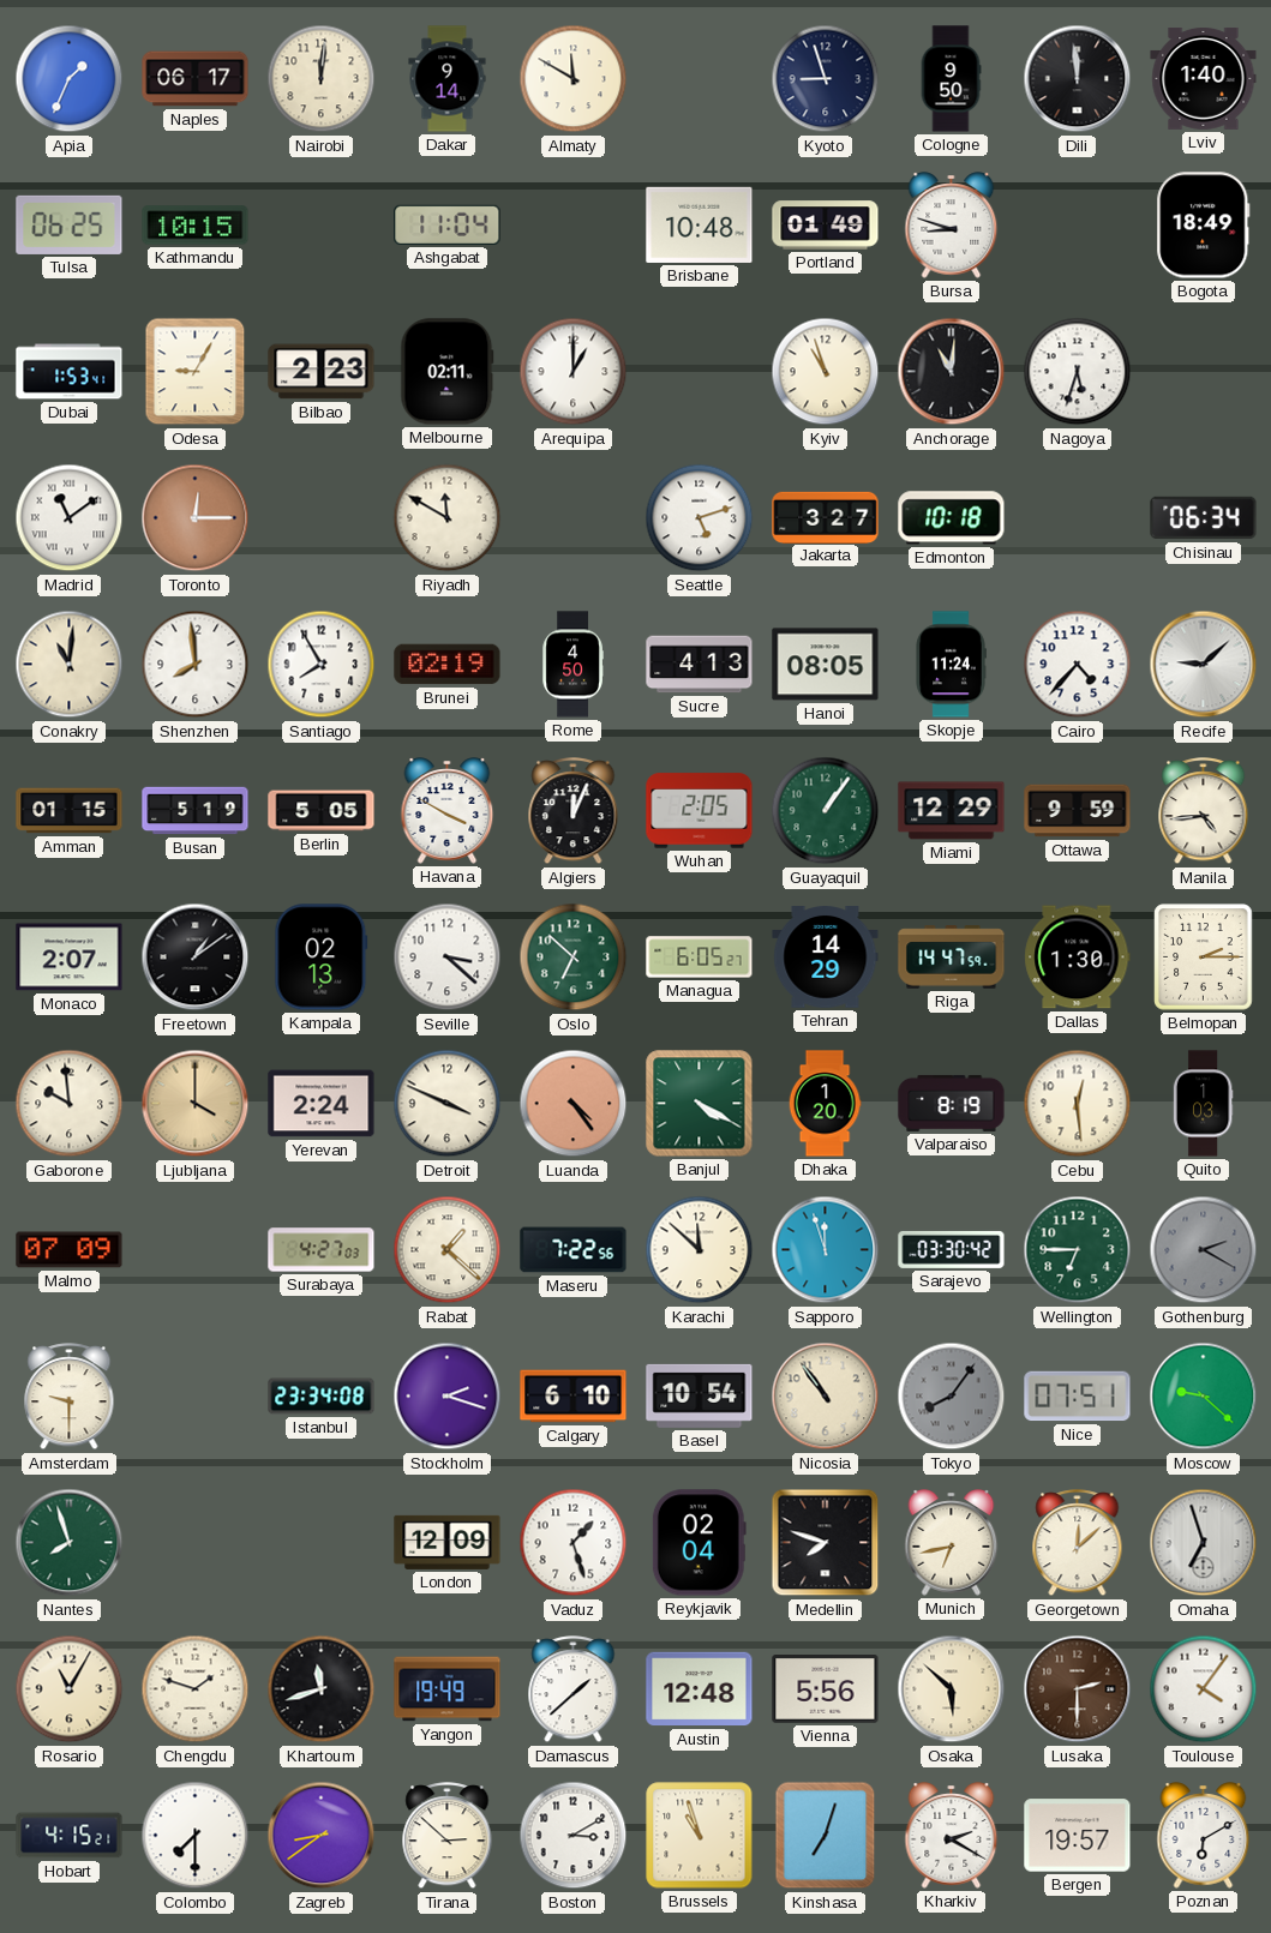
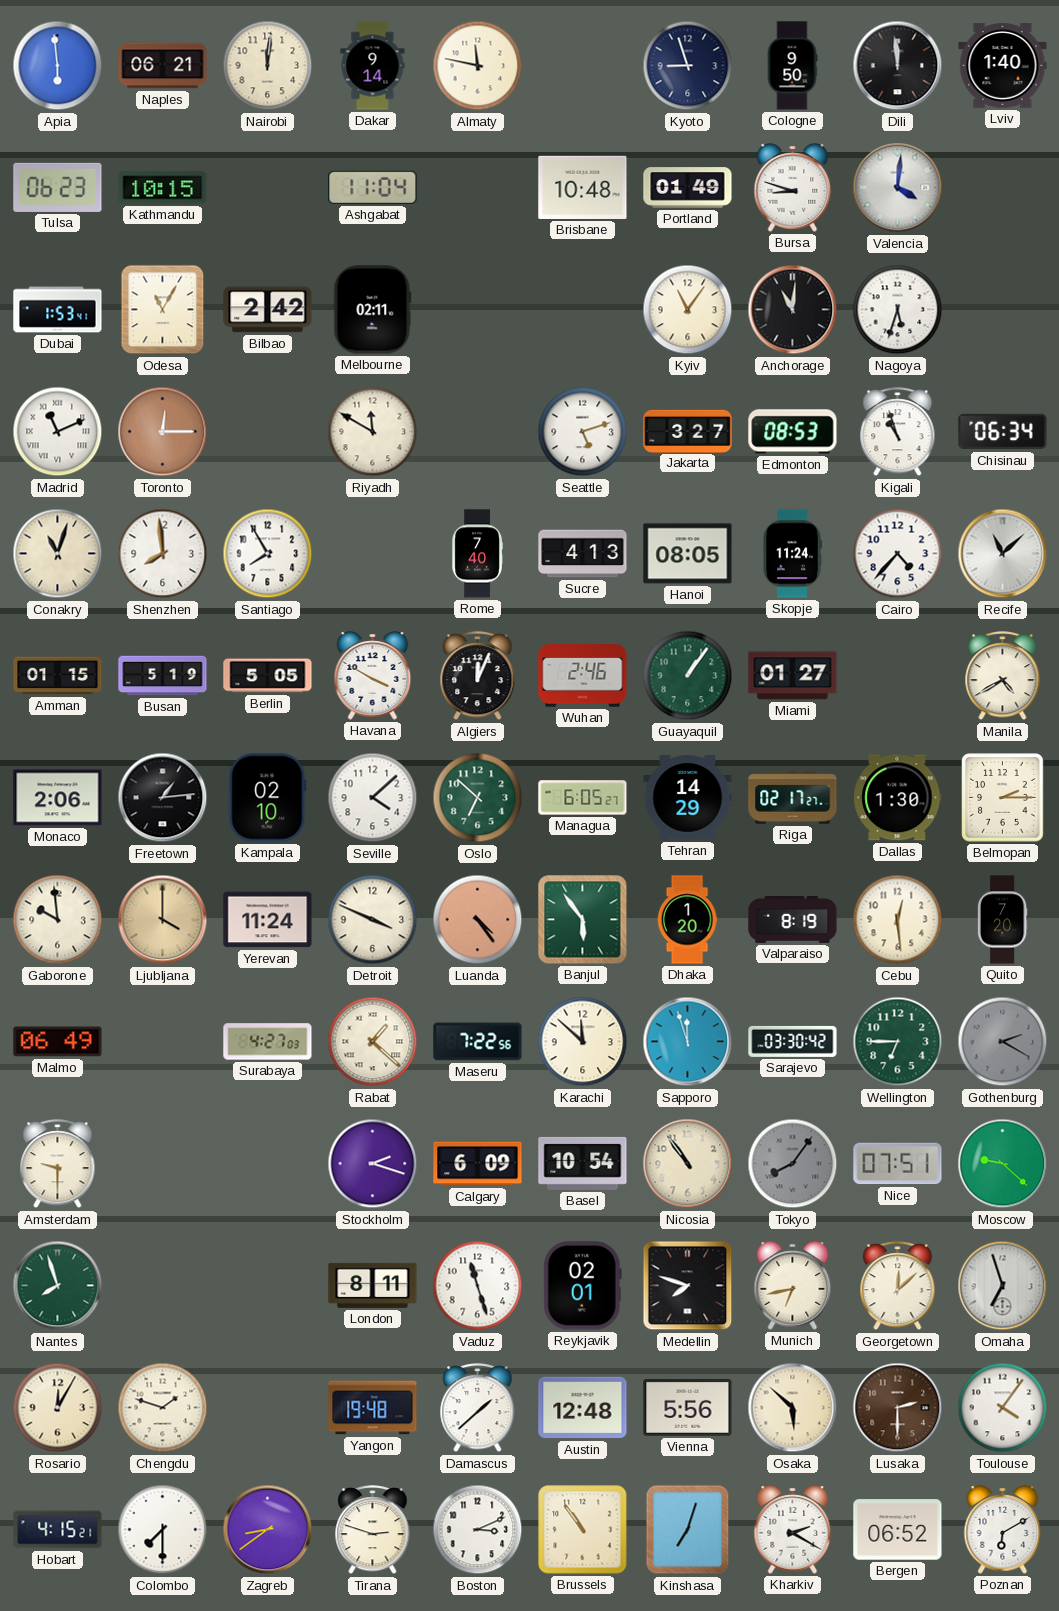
Apia: 1:34 -> 5:59 (58, 66)
Naples: 06:17 -> 06:21 (163, 66)
Almaty: 11:50 -> 11:47 (478, 66)
Tulsa: 06:25 -> 06:23 (58, 187)
Valencia: none -> 4:01 (898, 188)
Bogota: 18:49 -> none (1204, 226)
Odesa: 9:05 -> 11:05 (163, 310)
Bilbao: 2:23 -> 2:42 (268, 310)
Arequipa: 1:00 -> none (574, 372)
Kyiv: 10:57 -> 11:06 (688, 310)
Madrid: 11:09 -> 11:11 (58, 432)
Edmonton: 10:18 -> 08:53 (793, 432)
Kigali: none -> 10:57 (898, 432)
Conakry: 11:01 -> 11:03 (58, 554)
Brunei: 02:19 -> none (448, 665)
Rome: 4:50 -> 7:40 (477, 554)
Recife: 9:08 -> 11:08 (1003, 554)
Wuhan: 2:05 -> 2:46 (583, 676)
Miami: 12:29 -> 01:27 (793, 676)
Ottawa: 9:59 -> none (1078, 811)
Manila: 4:44 -> 4:40 (1003, 676)
Monaco: 2:07 -> 2:06 (58, 798)
Freetown: 1:09 -> 1:14 (163, 798)
Kampala: 02:13 -> 02:10 (268, 798)
Seville: 3:22 -> 4:08 (373, 798)
Riga: 14:47 -> 02:17 (793, 798)
Yerevan: 2:24 -> 11:24 (268, 920)
Banjul: 4:20 -> 5:54 (583, 920)
Quito: 1:03 -> 7:20 (1002, 920)
Malmo: 07:09 -> 06:49 (58, 1042)
Istanbul: 23:34 -> none (322, 1397)
Calgary: 6:10 -> 6:09 (478, 1164)
London: 12:09 -> 8:11 (373, 1285)
Vaduz: 1:27 -> 11:27 (478, 1286)
Reykjavik: 02:04 -> 02:01 (582, 1286)
Rosario: 11:05 -> 12:05 (58, 1408)
Khartoum: 11:42 -> none (322, 1689)
Yangon: 19:49 -> 19:48 (373, 1408)
Tirana: 2:52 -> 2:48 (373, 1530)
Boston: 3:10 -> 3:11 (478, 1530)
Brussels: 10:57 -> 10:54 (583, 1530)
Bergen: 19:57 -> 06:52 (898, 1530)
